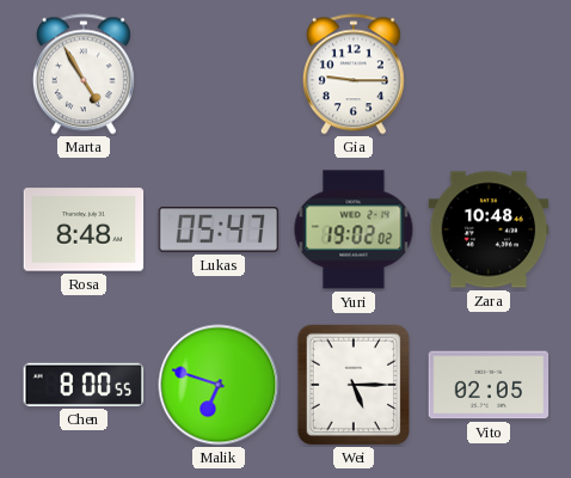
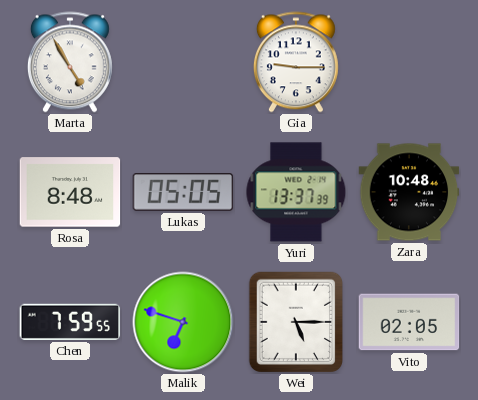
Lukas: 05:47 -> 05:05 (183, 192)
Yuri: 19:02 -> 13:37 (296, 192)
Chen: 8:00 -> 7:59 (70, 322)
